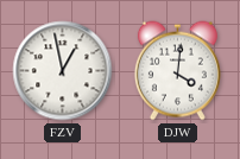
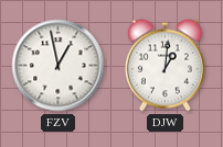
DJW: 4:01 -> 1:01 (164, 66)
